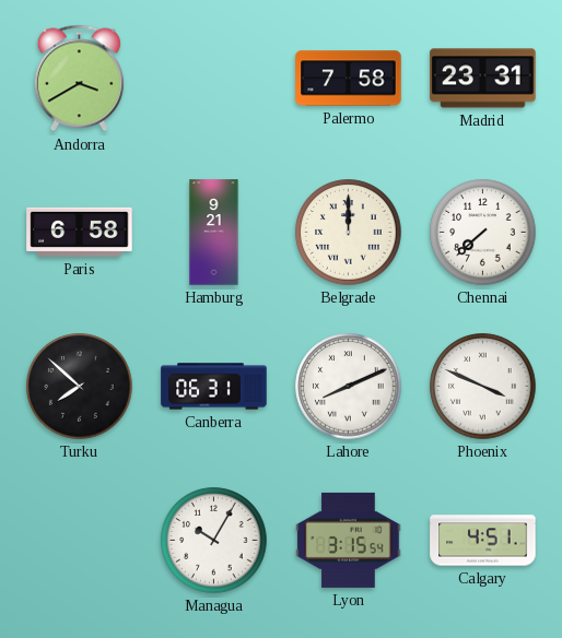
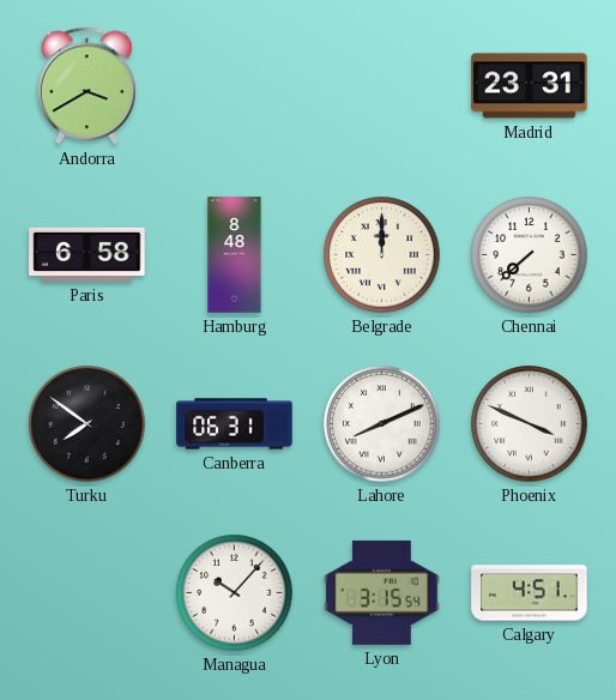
Palermo: 7:58 -> none (349, 79)
Hamburg: 9:21 -> 8:48 (235, 255)
Turku: 7:52 -> 7:51 (87, 424)
Managua: 10:05 -> 10:07 (235, 593)
